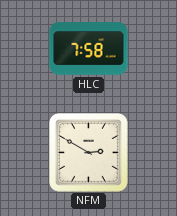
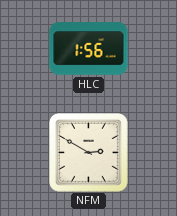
HLC: 7:58 -> 1:56 (89, 49)
